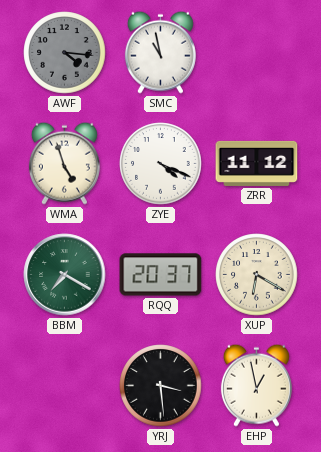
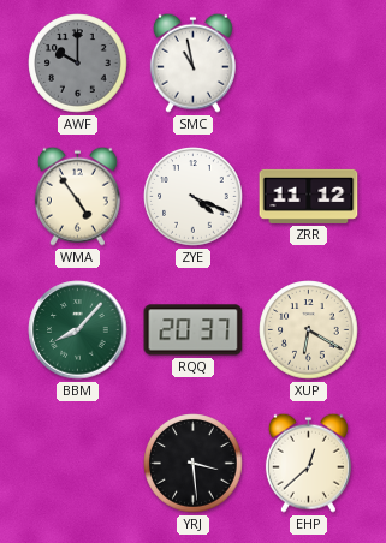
AWF: 4:16 -> 10:00 (78, 64)
WMA: 4:57 -> 4:54 (77, 196)
BBM: 7:20 -> 8:07 (78, 330)
EHP: 12:58 -> 12:38 (308, 463)
